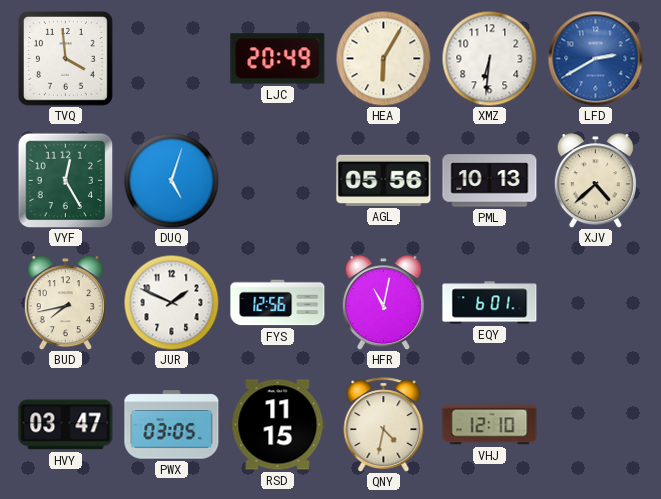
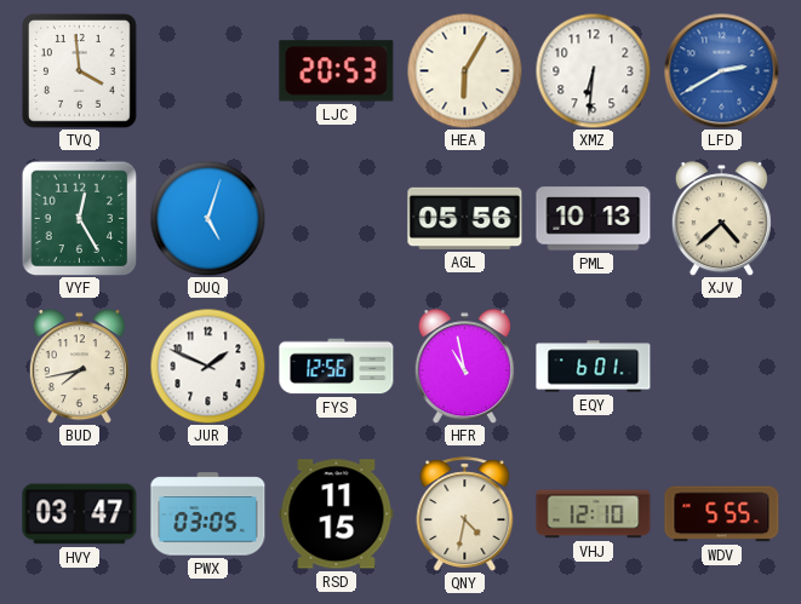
LJC: 20:49 -> 20:53 (337, 71)
HFR: 11:02 -> 10:58 (464, 367)
WDV: none -> 5:55 (722, 514)
